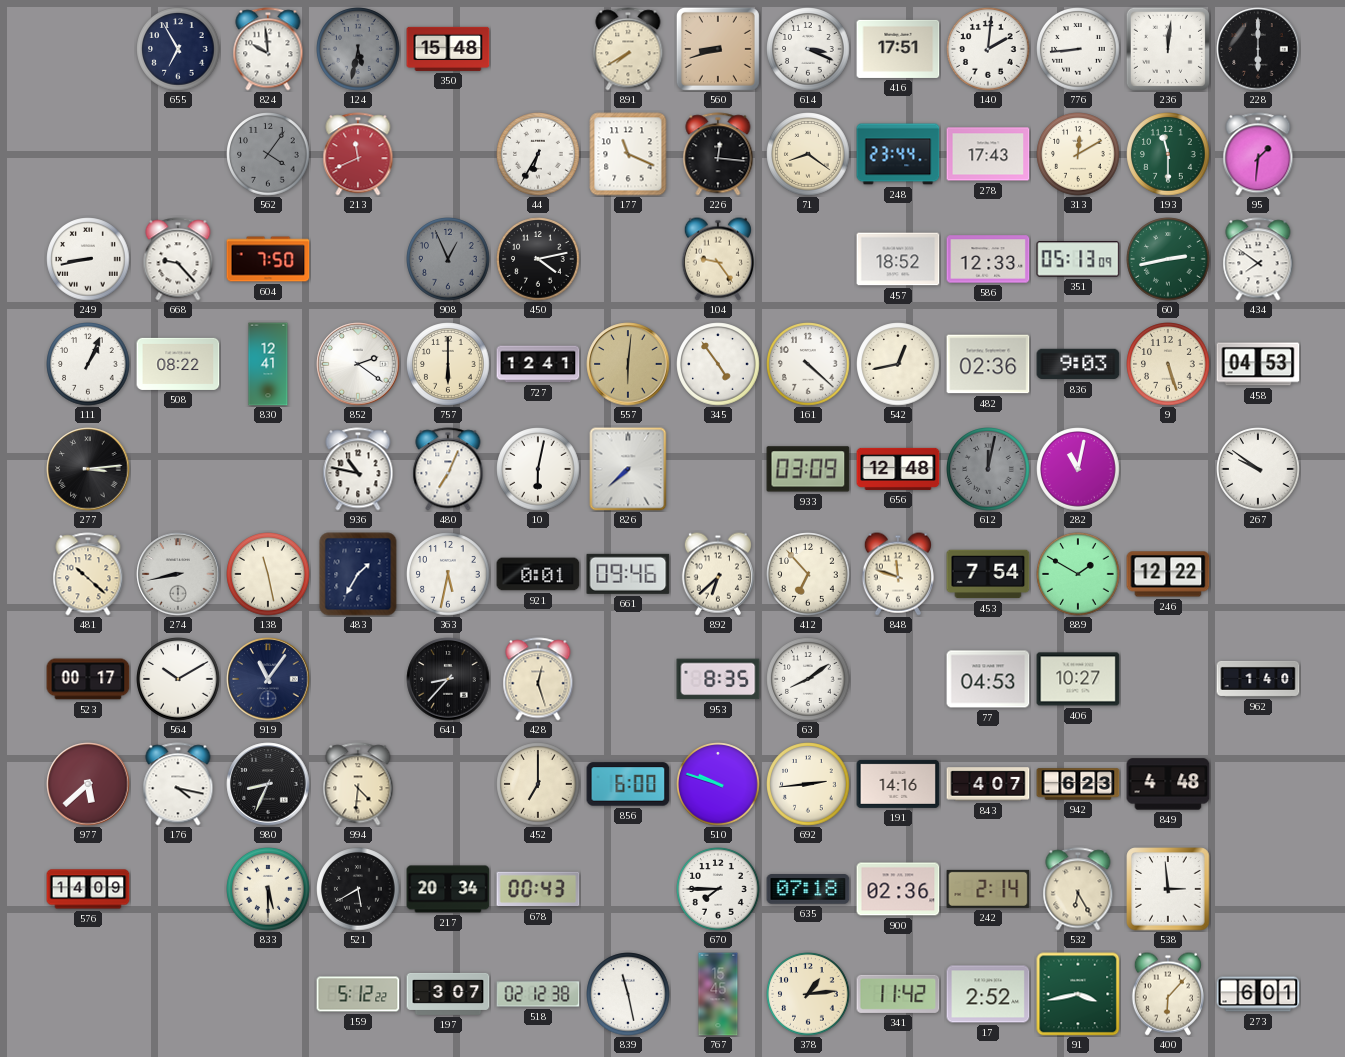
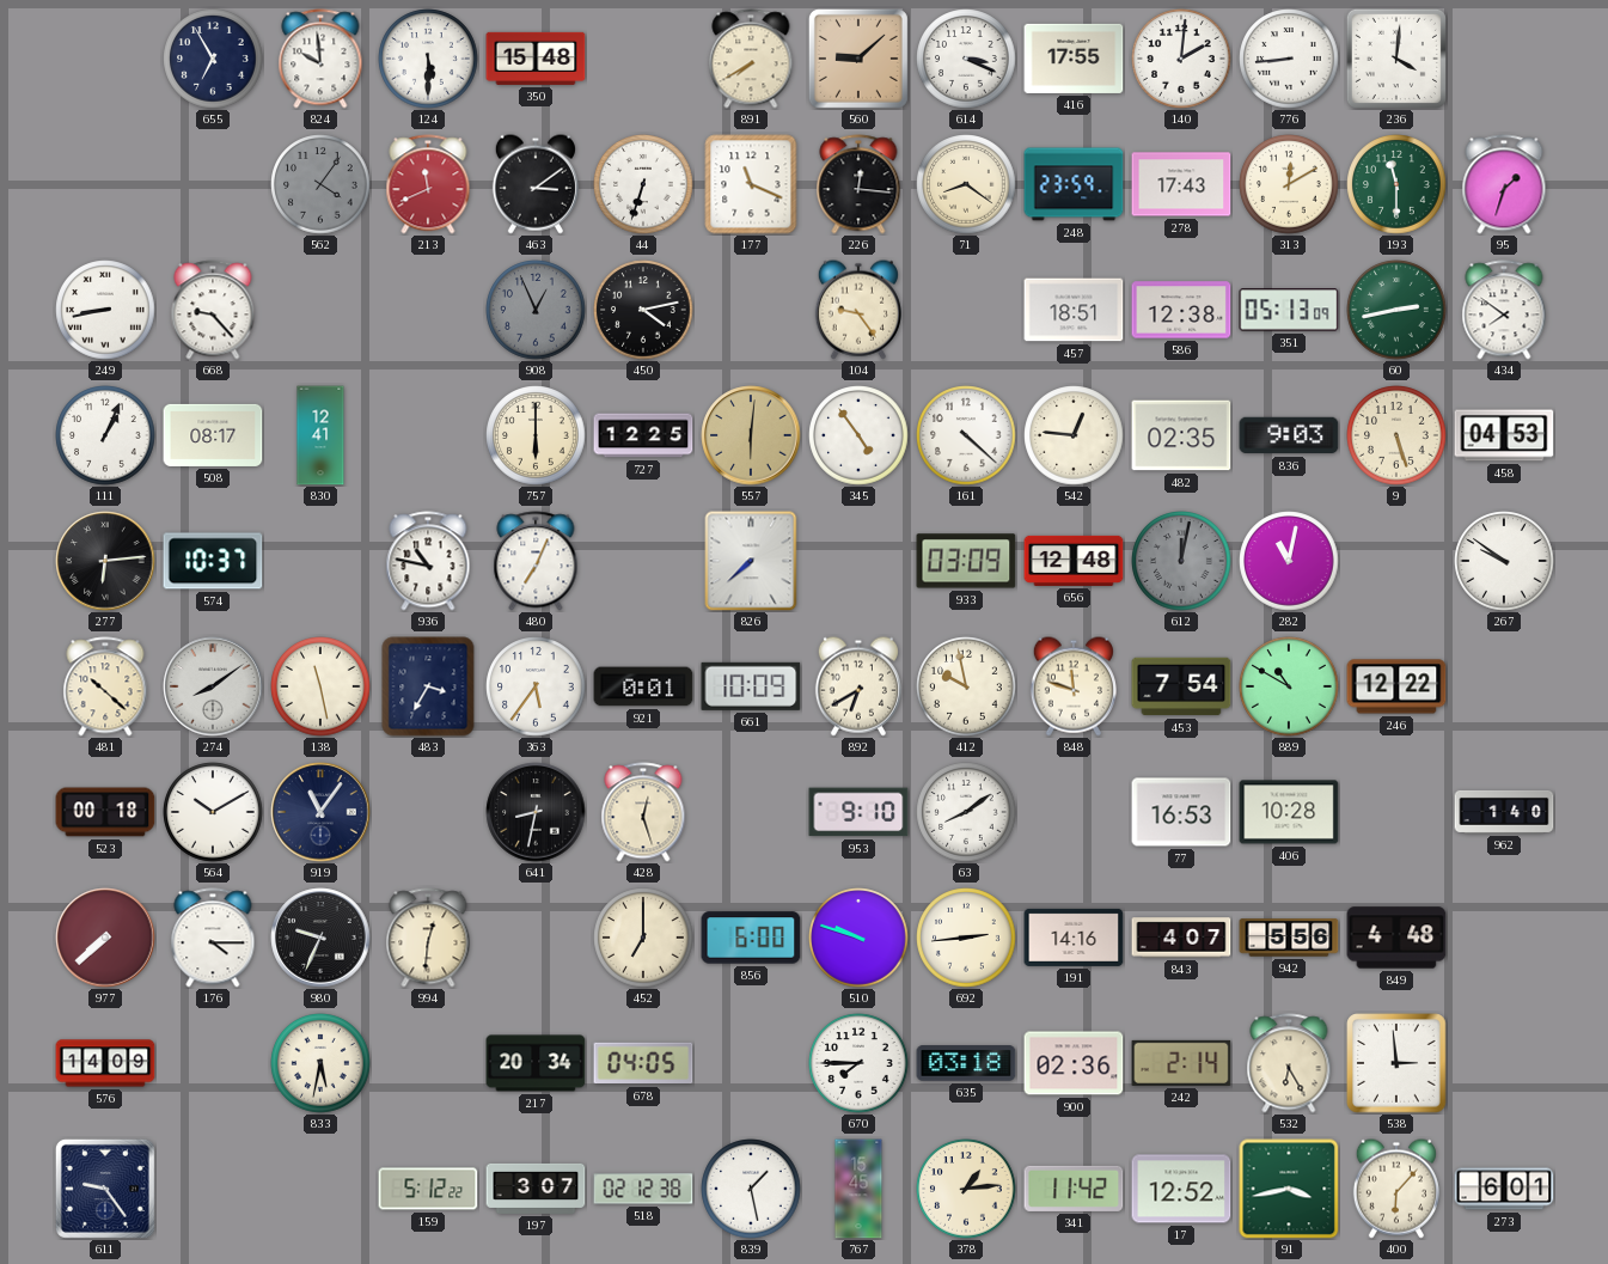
124: 5:32 -> 5:30 (428, 59)
124 dial: grey -> white (428, 59)
560: 8:42 -> 9:08 (858, 59)
416: 17:51 -> 17:55 (1074, 59)
236: 12:01 -> 4:01 (1396, 59)
228: 6:00 -> none (1258, 49)
463: none -> 3:09 (536, 184)
44: 6:35 -> 6:33 (643, 184)
248: 23:44 -> 23:59 (1074, 184)
95: 1:31 -> 1:33 (1504, 184)
604: 7:50 -> none (268, 259)
457: 18:52 -> 18:51 (1074, 310)
586: 12:33 -> 12:38 (1181, 310)
508: 08:22 -> 08:17 (213, 435)
852: 2:21 -> none (358, 364)
727: 12:41 -> 12:25 (643, 435)
542: 12:43 -> 12:46 (1074, 435)
482: 02:36 -> 02:35 (1181, 435)
277: 3:14 -> 6:14 (105, 561)
574: none -> 10:37 (213, 561)
10: 6:02 -> none (538, 469)
274: 8:43 -> 8:09 (213, 686)
483: 1:35 -> 3:35 (428, 686)
363: 5:32 -> 5:36 (536, 686)
661: 09:46 -> 10:09 (751, 686)
892: 6:38 -> 6:40 (858, 686)
412: 6:53 -> 9:58 (966, 686)
889: 1:50 -> 10:50 (1289, 686)
523: 00:17 -> 00:18 (105, 812)
641: 8:37 -> 8:32 (536, 812)
953: 8:35 -> 9:10 (858, 812)
77: 04:53 -> 16:53 (1181, 812)
406: 10:27 -> 10:28 (1289, 812)
977: 5:38 -> 7:38 (105, 938)
176: 4:17 -> 4:15 (213, 938)
980: 8:34 -> 9:34 (320, 938)
994: 4:31 -> 12:31 (428, 938)
942: 6:23 -> 5:56 (1289, 938)
833: 5:30 -> 5:32 (320, 1063)
521: 5:40 -> none (358, 889)
678: 00:43 -> 04:05 (643, 1063)
635: 07:18 -> 03:18 (966, 1063)
611: none -> 9:24 (105, 1189)
839: 11:28 -> 1:28 (751, 1189)
17: 2:52 -> 12:52 (1181, 1189)
